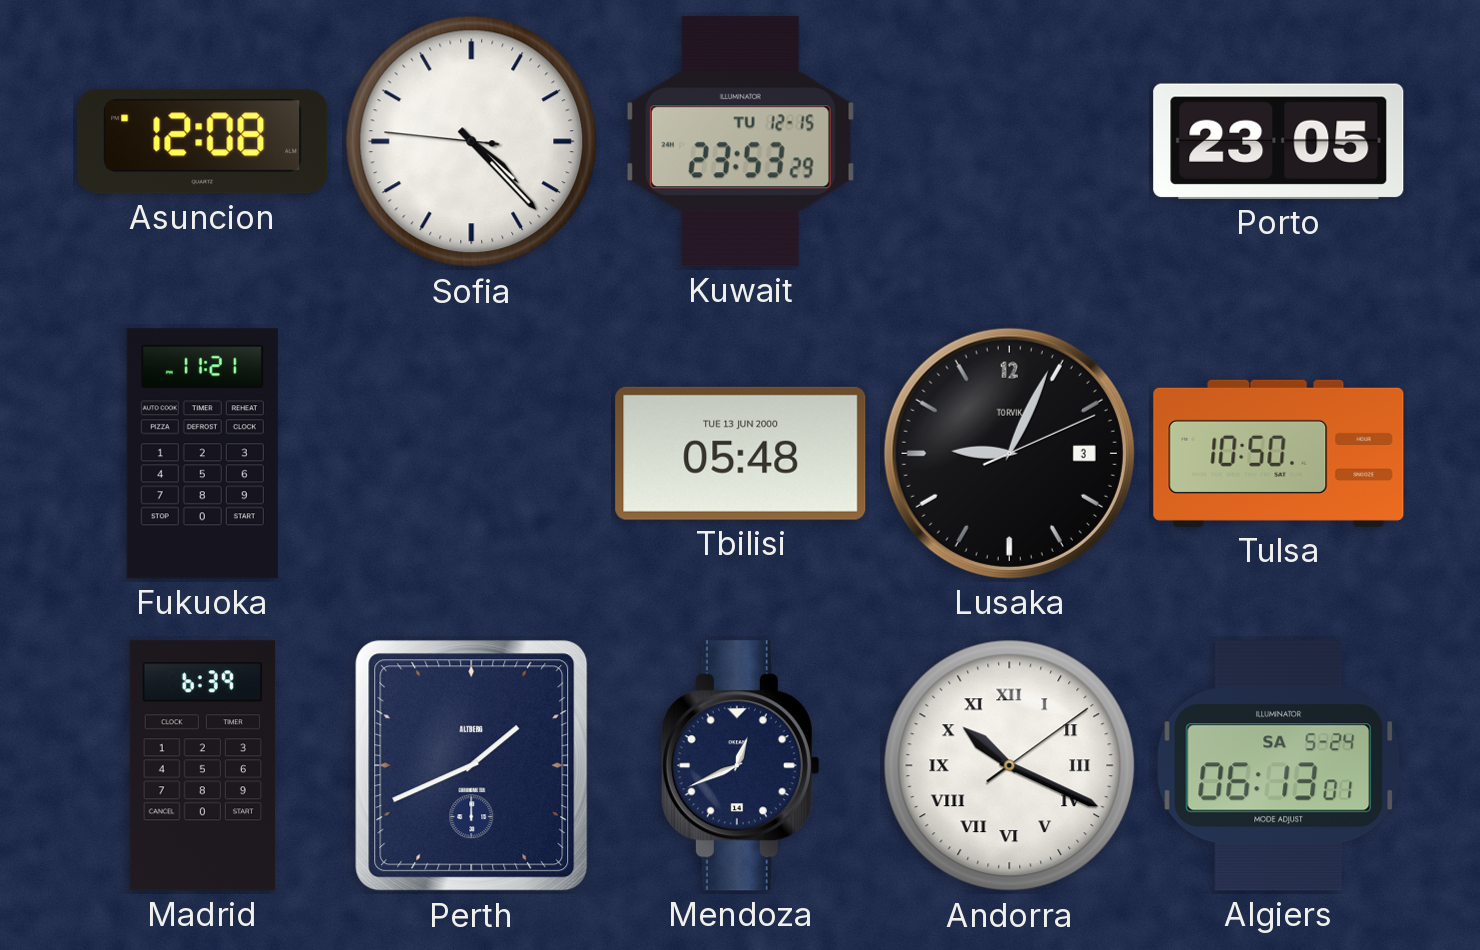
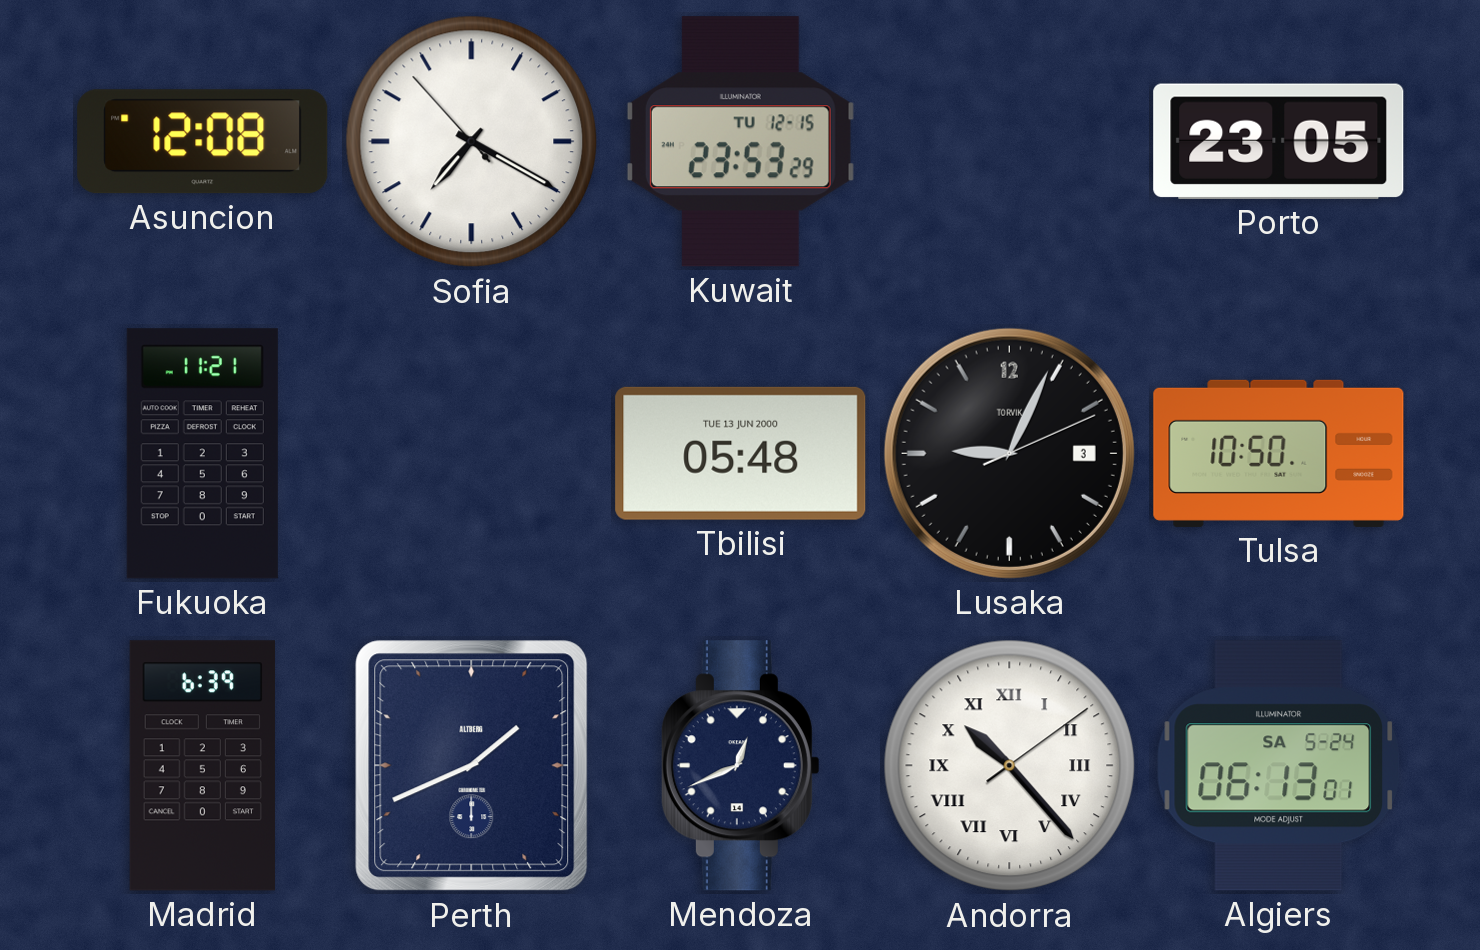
Sofia: 4:22 -> 7:19 (472, 142)
Andorra: 10:19 -> 10:23 (1010, 766)
